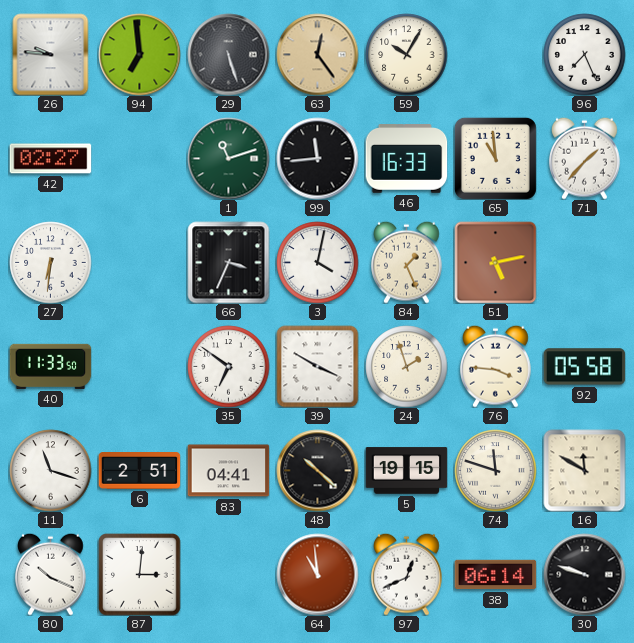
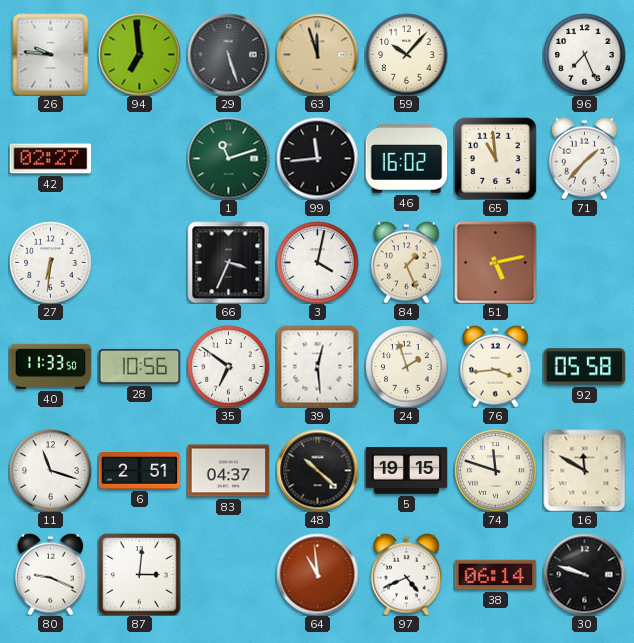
63: 12:24 -> 11:57 (317, 54)
59: 10:05 -> 10:07 (406, 54)
46: 16:33 -> 16:02 (406, 159)
28: none -> 10:56 (139, 366)
39: 3:50 -> 12:29 (317, 366)
76: 3:46 -> 3:44 (496, 366)
83: 04:41 -> 04:37 (228, 471)
80: 10:19 -> 9:19 (51, 574)
97: 12:41 -> 4:41 (407, 574)
